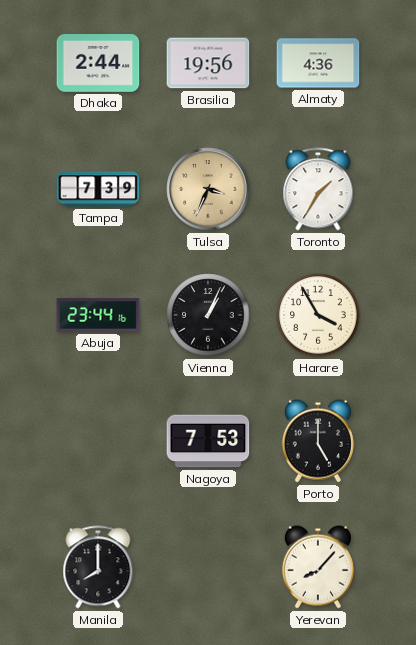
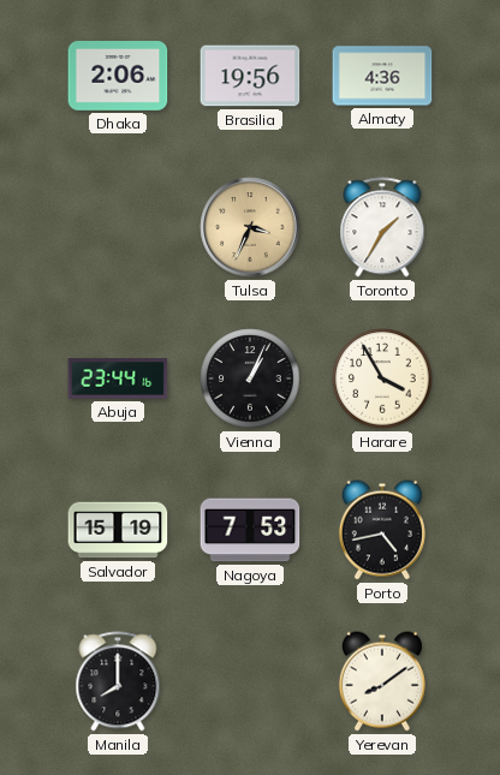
Dhaka: 2:44 -> 2:06 (118, 77)
Tampa: 7:39 -> none (98, 189)
Salvador: none -> 15:19 (118, 530)
Porto: 5:00 -> 4:43 (382, 530)
Yerevan: 8:07 -> 8:09 (382, 681)
